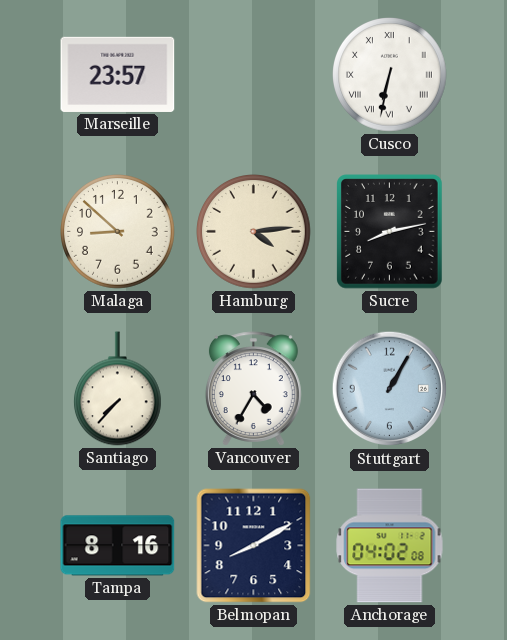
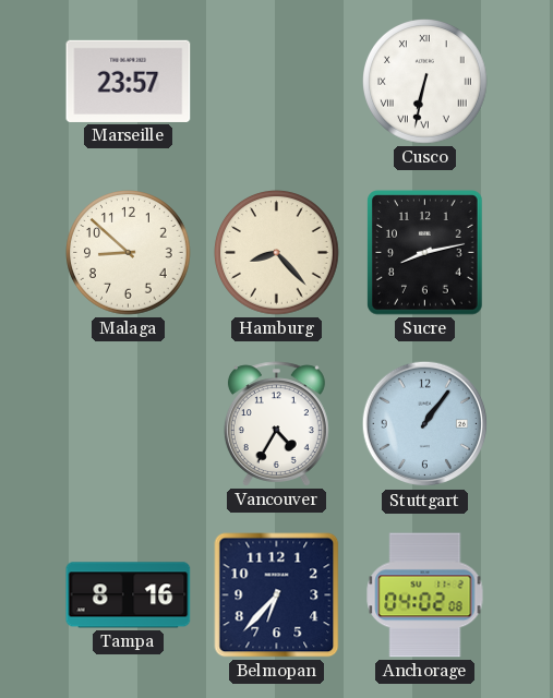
Hamburg: 4:14 -> 8:23 (277, 253)
Santiago: 7:37 -> none (117, 389)
Stuttgart: 1:05 -> 1:06 (425, 424)
Belmopan: 8:10 -> 6:37 (277, 595)
